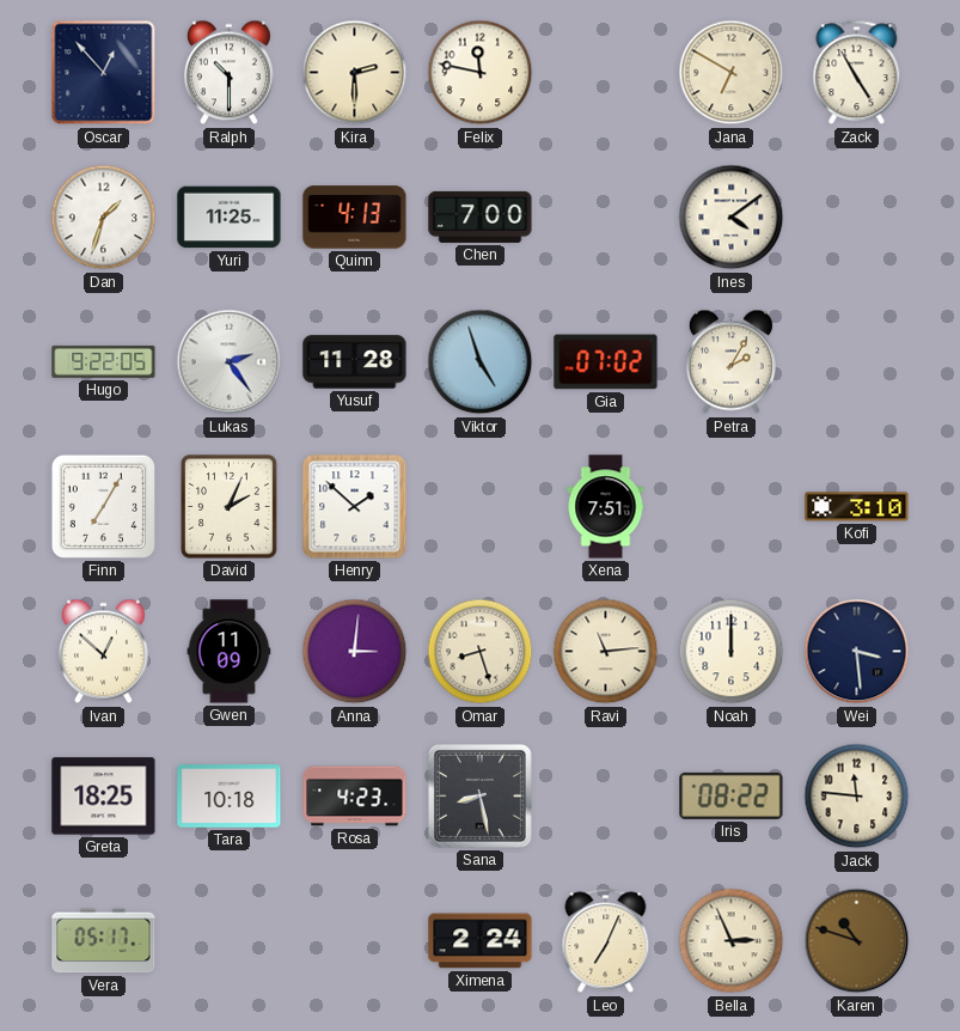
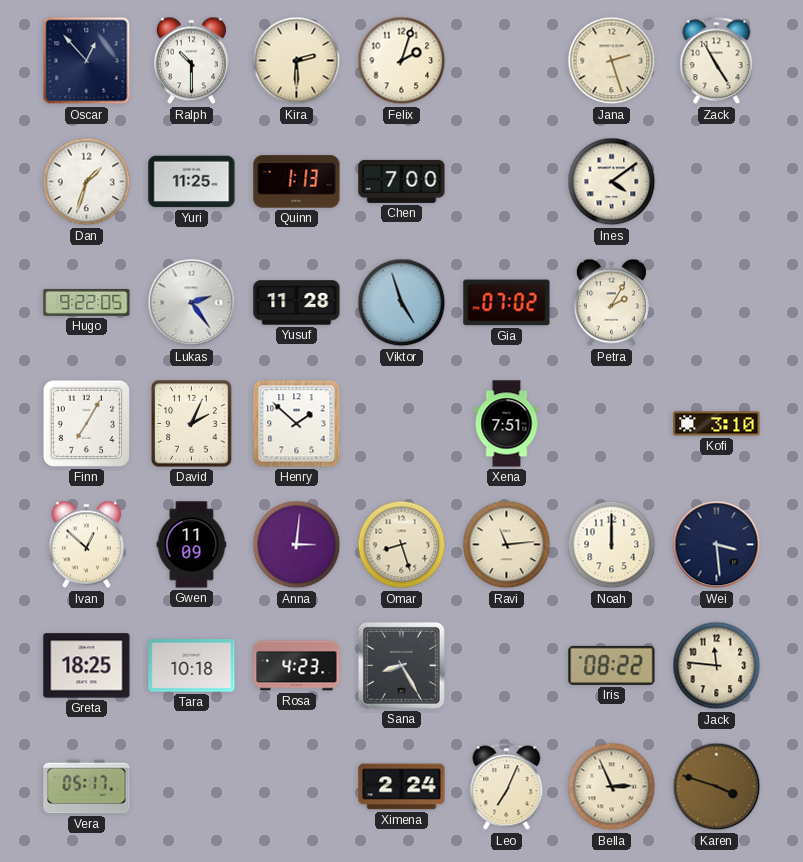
Felix: 11:47 -> 2:03 (402, 61)
Jana: 6:50 -> 2:27 (612, 61)
Quinn: 4:13 -> 1:13 (297, 182)
Sana: 8:28 -> 8:25 (401, 665)
Karen: 10:48 -> 3:48 (717, 787)
